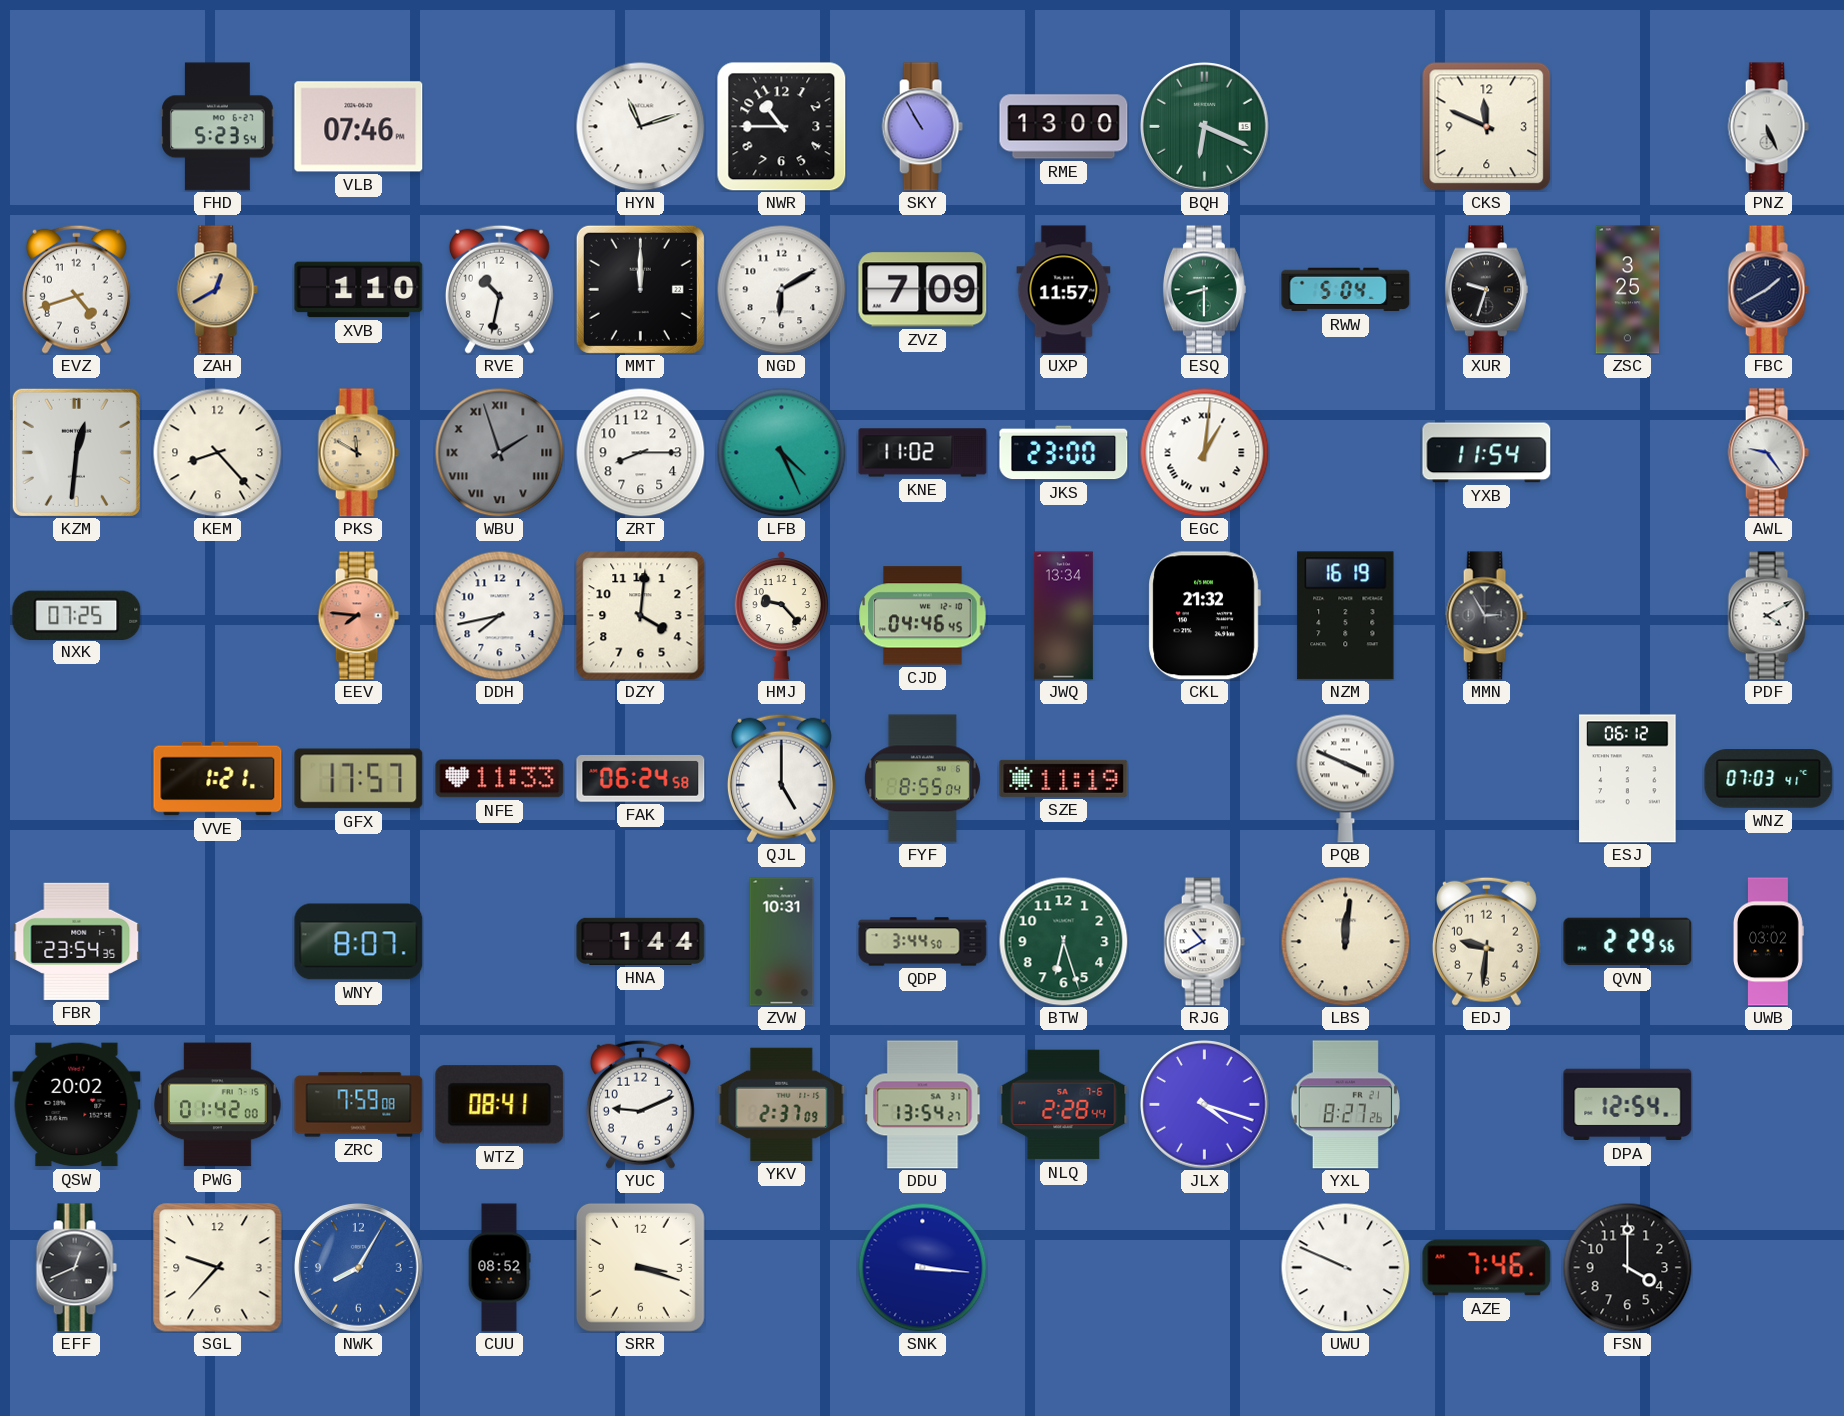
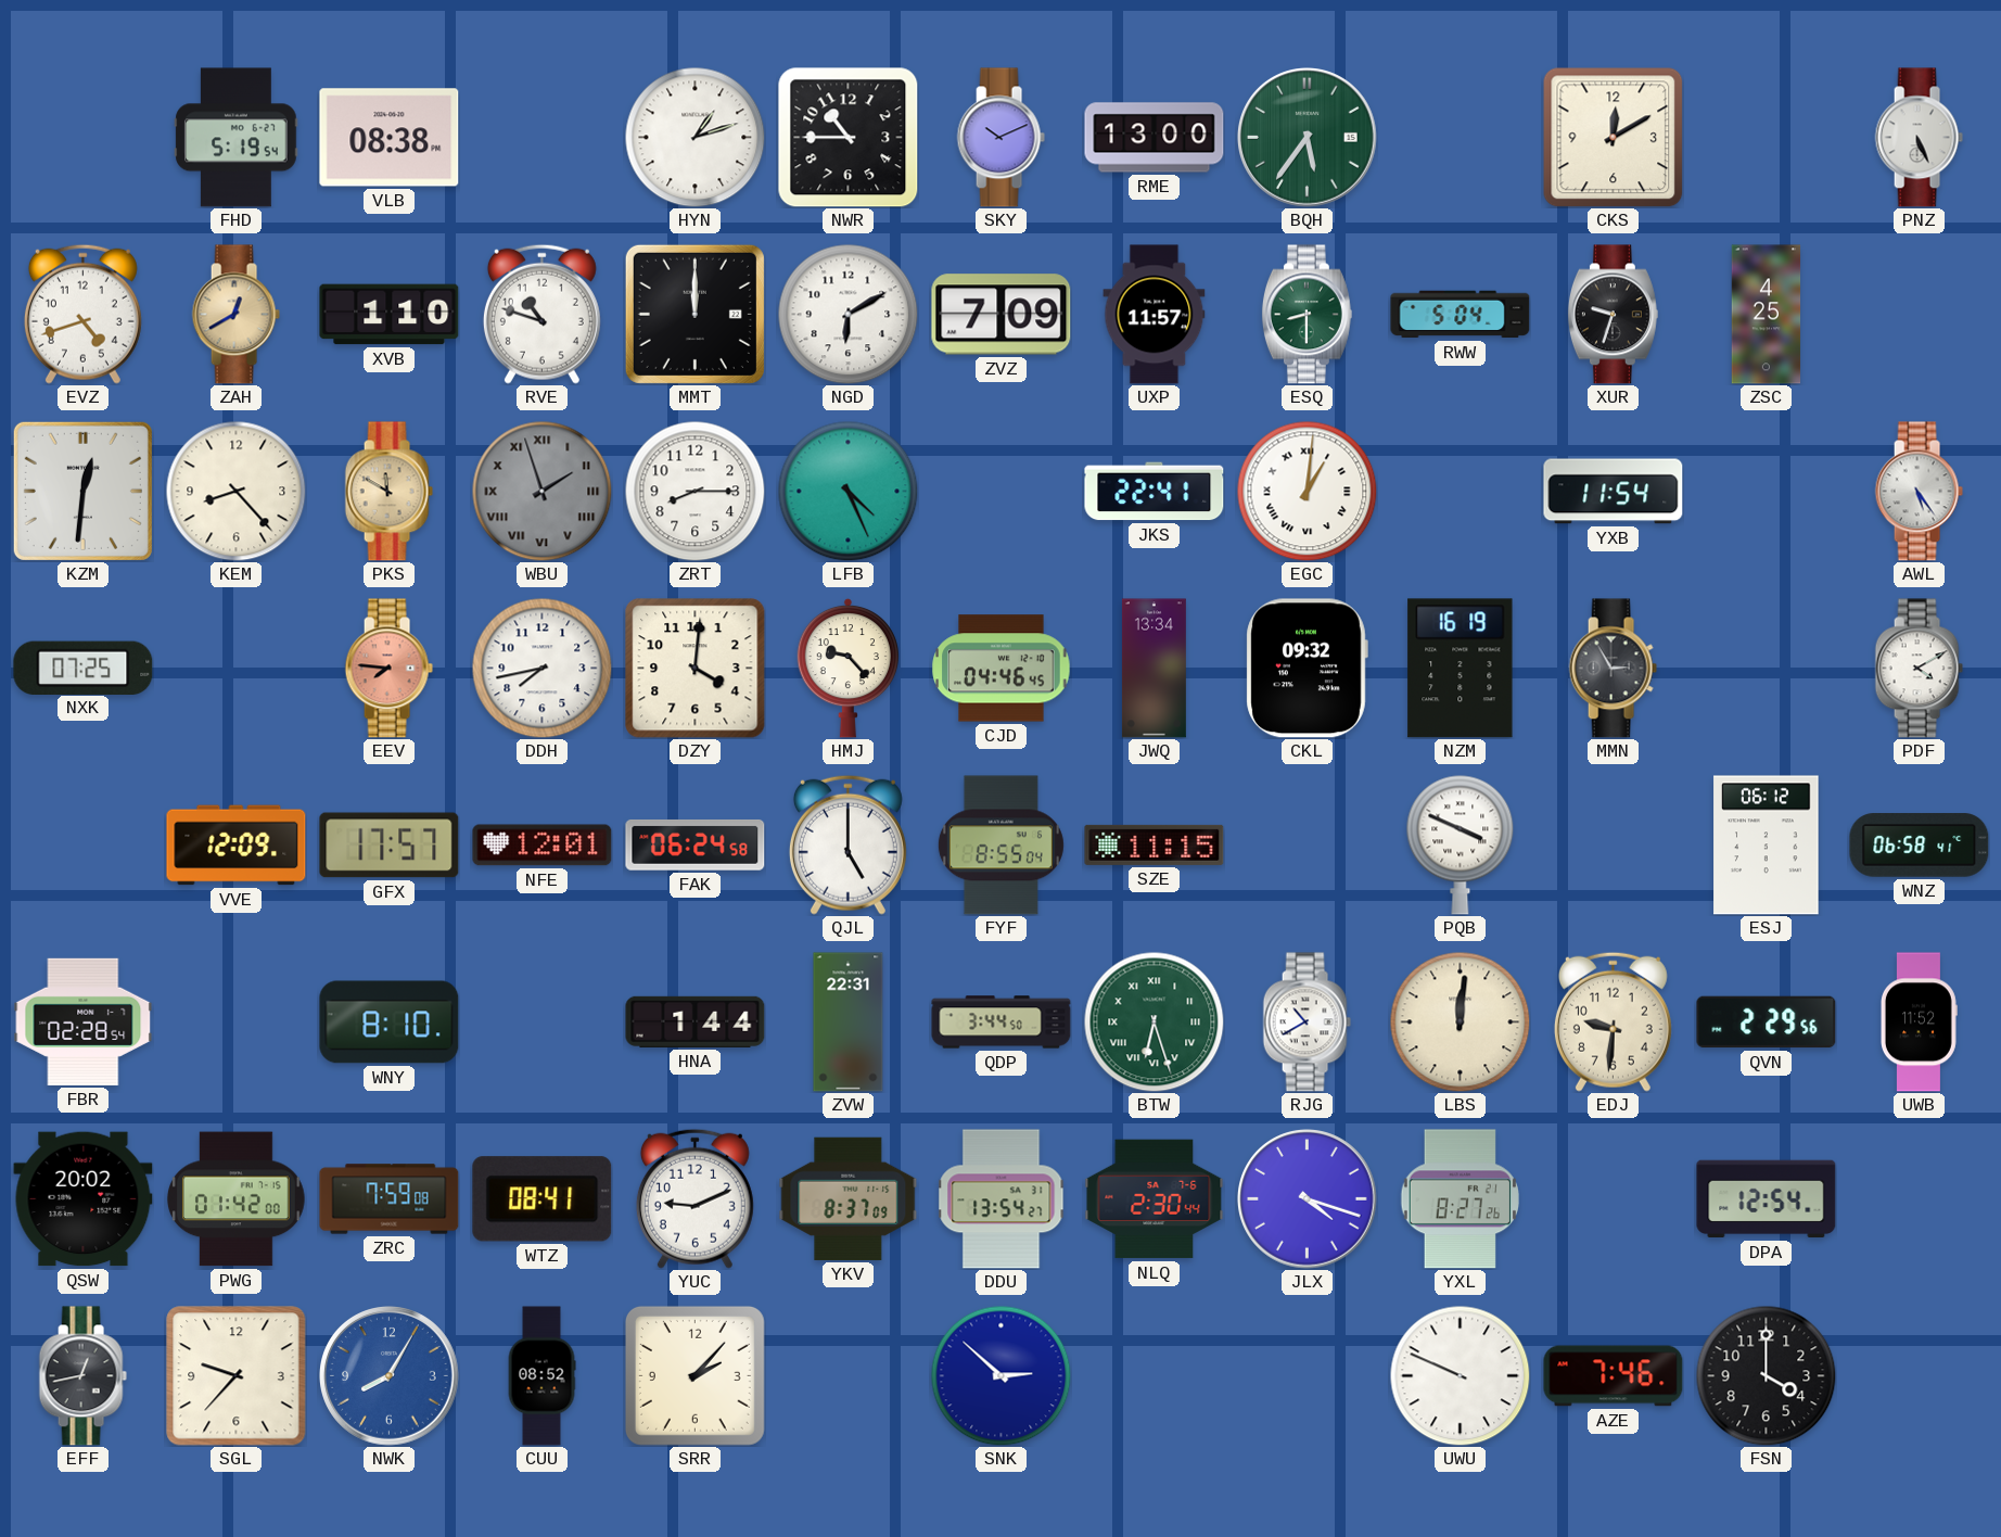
FHD: 5:23 -> 5:19 (237, 138)
VLB: 07:46 -> 08:38 (390, 138)
HYN: 11:12 -> 1:12 (694, 137)
SKY: 10:55 -> 10:11 (1000, 138)
BQH: 6:19 -> 5:36 (1308, 138)
CKS: 11:49 -> 12:10 (1613, 137)
RVE: 10:32 -> 10:48 (541, 314)
ZSC: 3:25 -> 4:25 (1767, 315)
FBC: 1:40 -> none (1768, 290)
KNE: 11:02 -> none (923, 453)
JKS: 23:00 -> 22:41 (1155, 492)
AWL: 9:24 -> 5:24 (1919, 492)
CKL: 21:32 -> 09:32 (1307, 669)
VVE: 1:21 -> 12:09 (237, 846)
NFE: 11:33 -> 12:01 (543, 846)
SZE: 11:19 -> 11:15 (1155, 844)
WNZ: 07:03 -> 06:58 (1920, 846)
FBR: 23:54 -> 02:28 (84, 1021)
WNY: 8:07 -> 8:10 (390, 1022)
ZVW: 10:31 -> 22:31 (849, 1022)
BTW numerals: Arabic -> Roman (1154, 1021)
UWB: 03:02 -> 11:52 (1919, 1022)
YKV: 2:37 -> 8:37 (849, 1198)
NLQ: 2:28 -> 2:30 (1155, 1199)
EFF: 12:41 -> 12:43 (82, 1376)
SRR: 3:18 -> 2:07 (694, 1375)
SNK: 3:16 -> 2:52 (1000, 1375)
